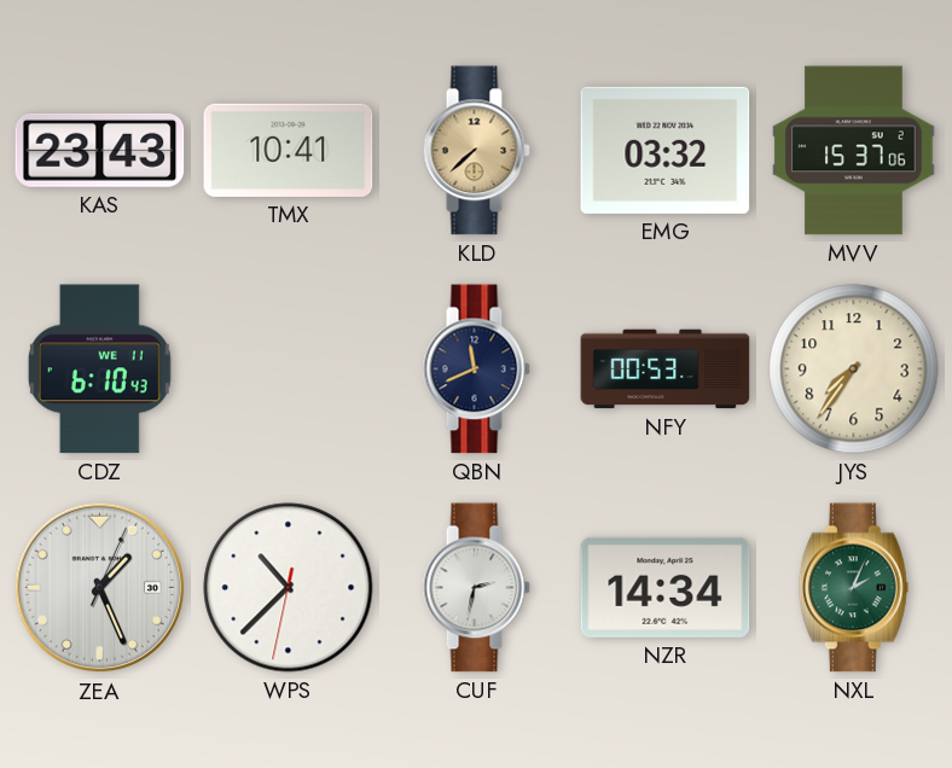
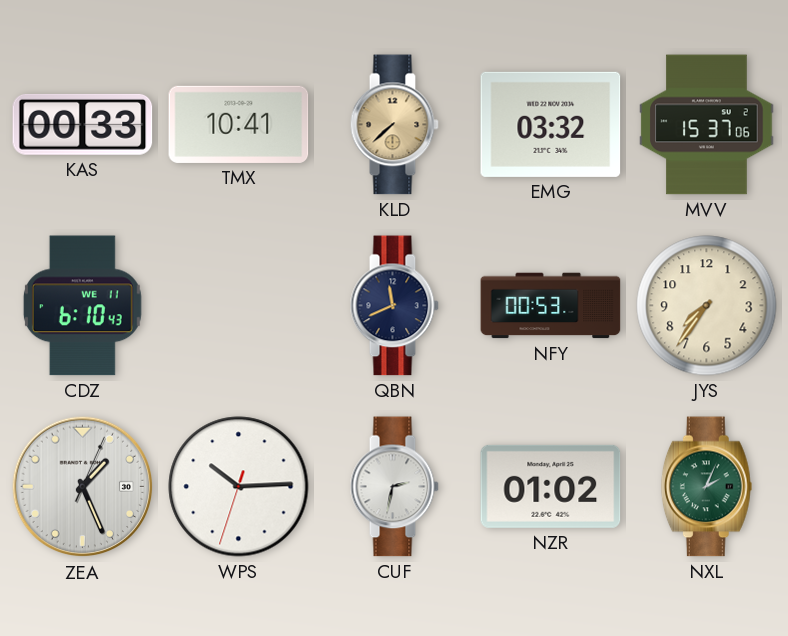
KAS: 23:43 -> 00:33 (83, 124)
WPS: 10:37 -> 10:14 (239, 487)
NZR: 14:34 -> 01:02 (551, 486)
